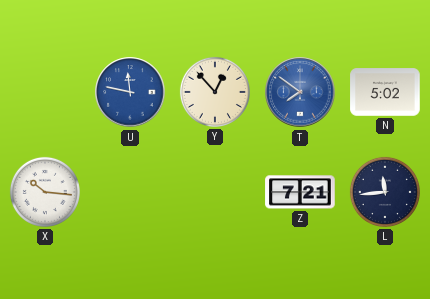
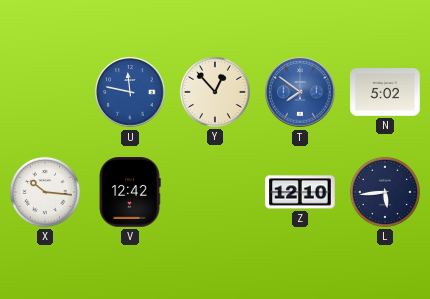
V: none -> 12:42 (130, 192)
Z: 7:21 -> 12:10 (300, 192)
L: 11:44 -> 5:44 (385, 192)
